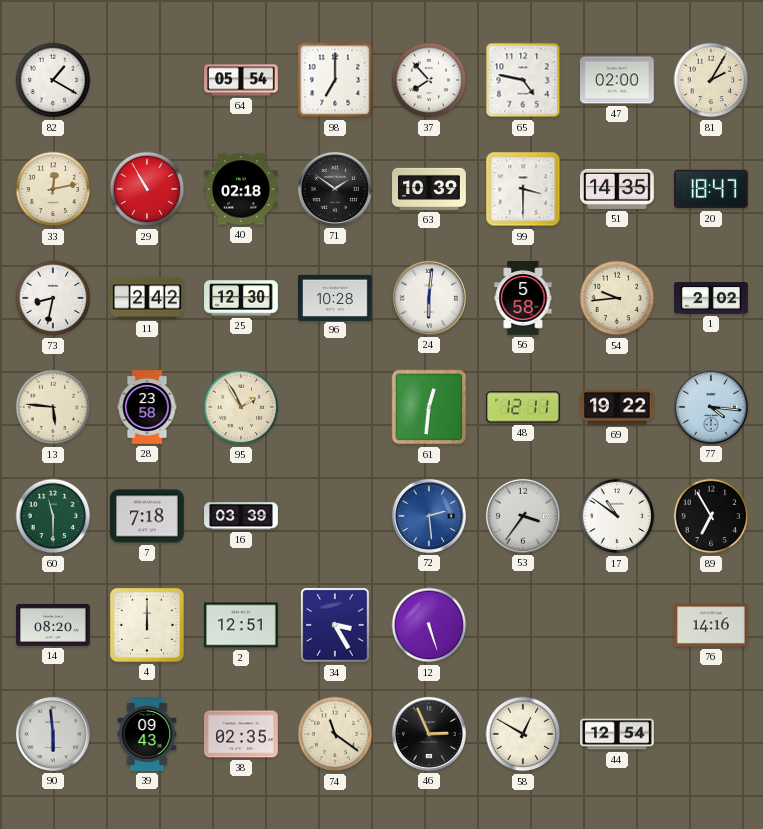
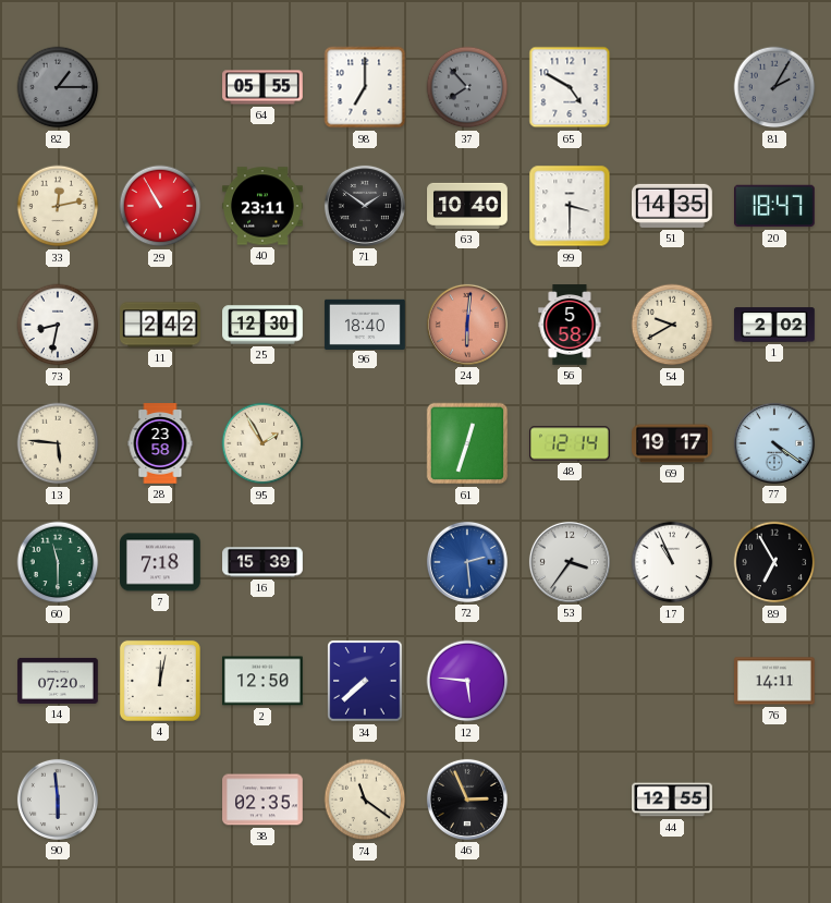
82: 1:20 -> 1:15 (58, 87)
82 dial: white -> grey (58, 87)
64: 05:54 -> 05:55 (262, 87)
37 dial: white -> grey (467, 87)
65: 4:47 -> 4:50 (570, 87)
47: 02:00 -> none (618, 80)
81 dial: cream -> grey (774, 87)
40: 02:18 -> 23:11 (262, 206)
63: 10:39 -> 10:40 (467, 206)
96: 10:28 -> 18:40 (365, 324)
24 dial: white -> salmon (467, 325)
54: 9:44 -> 9:40 (672, 325)
61: 12:31 -> 12:33 (467, 443)
48: 12:11 -> 12:14 (571, 443)
69: 19:22 -> 19:17 (672, 443)
77: 4:16 -> 4:21 (774, 443)
16: 03:39 -> 15:39 (262, 562)
17: 10:51 -> 10:56 (672, 562)
14: 08:20 -> 07:20 (58, 681)
4: 12:00 -> 12:02 (160, 681)
2: 12:51 -> 12:50 (264, 681)
34: 3:25 -> 7:38 (365, 681)
12: 5:27 -> 5:46 (467, 681)
76: 14:16 -> 14:11 (775, 681)
39: 09:43 -> none (147, 734)
58: 12:50 -> none (523, 734)
44: 12:54 -> 12:55 (672, 800)
